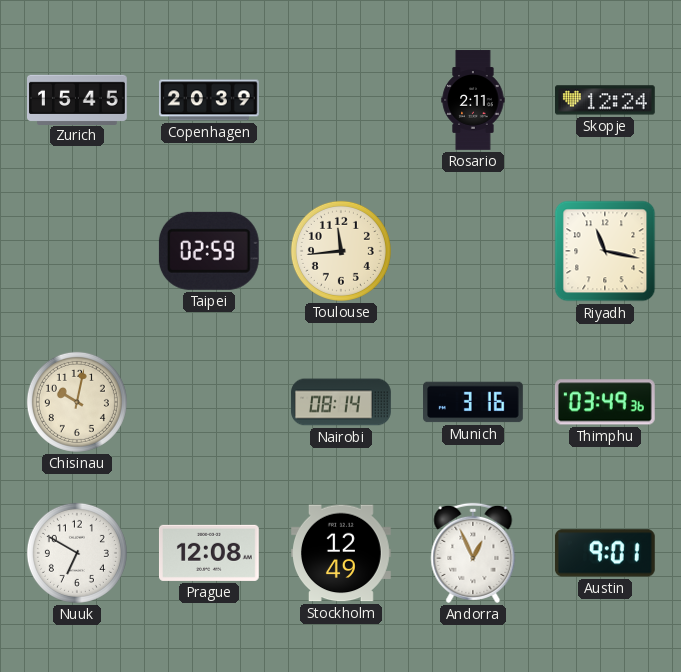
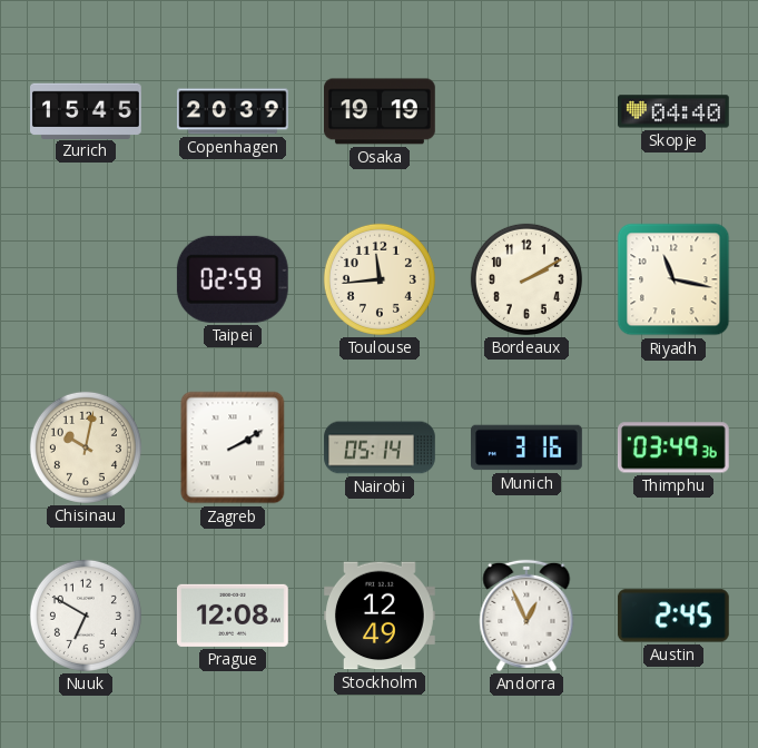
Osaka: none -> 19:19 (381, 111)
Rosario: 2:11 -> none (473, 100)
Skopje: 12:24 -> 04:40 (675, 111)
Bordeaux: none -> 2:10 (526, 279)
Zagreb: none -> 2:10 (233, 447)
Nairobi: 08:14 -> 05:14 (380, 447)
Austin: 9:01 -> 2:45 (673, 616)
